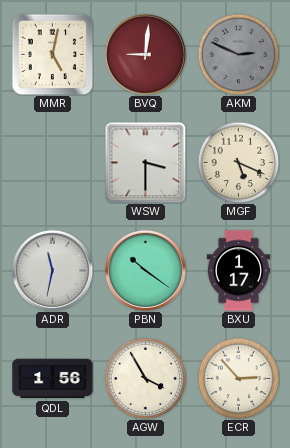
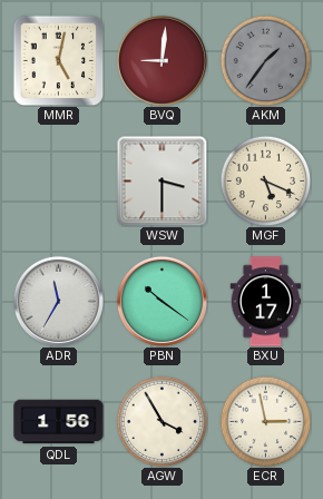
AKM: 2:49 -> 1:36 (265, 60)
ADR: 11:32 -> 11:35 (58, 301)
ECR: 2:53 -> 2:58 (265, 421)
